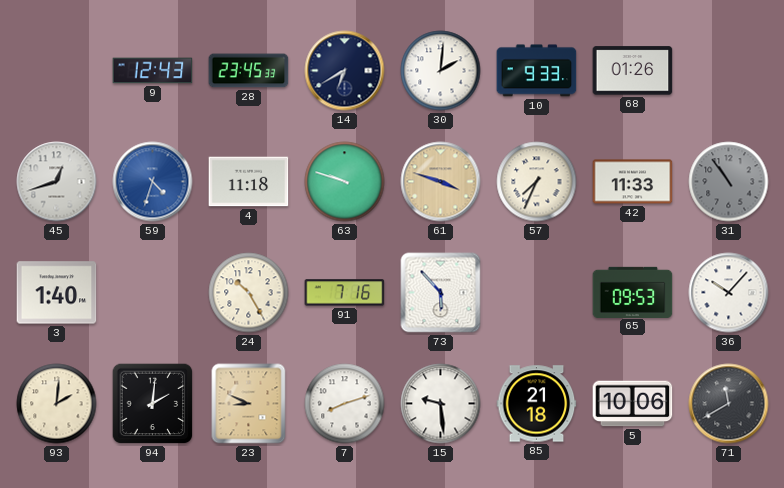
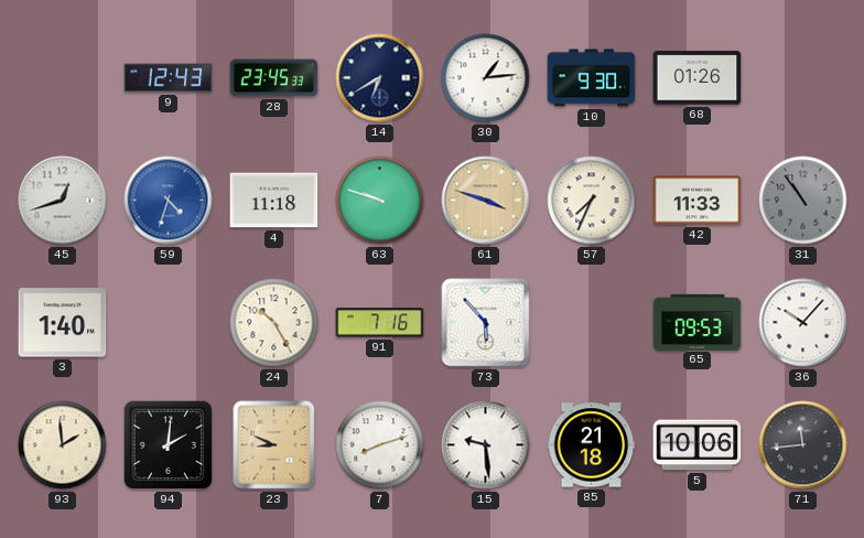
30: 2:01 -> 1:14 (486, 78)
10: 9:33 -> 9:30 (592, 78)
93: 2:01 -> 1:59 (63, 445)
71: 11:40 -> 11:44 (803, 445)
